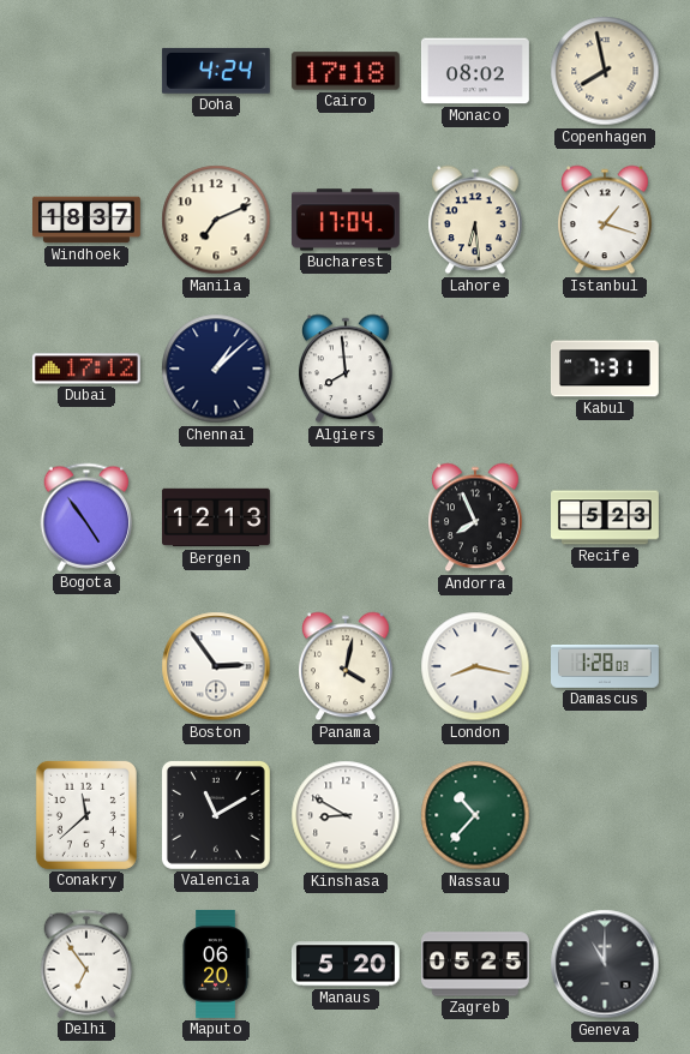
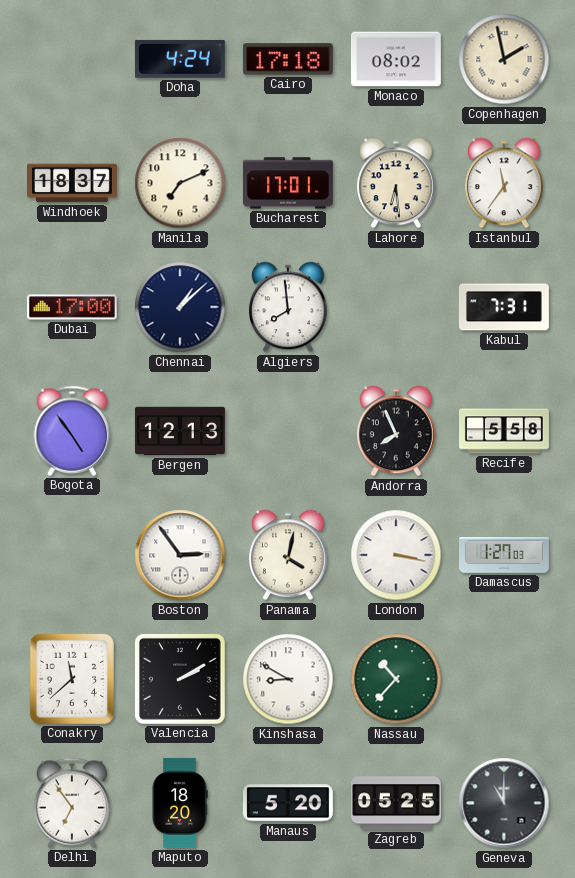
Copenhagen: 7:58 -> 1:58 (504, 59)
Bucharest: 17:04 -> 17:01 (288, 183)
Istanbul: 1:18 -> 11:36 (505, 183)
Dubai: 17:12 -> 17:00 (72, 307)
Recife: 5:23 -> 5:58 (505, 431)
London: 8:17 -> 3:17 (396, 555)
Damascus: 1:28 -> 1:27 (505, 556)
Valencia: 11:10 -> 2:10 (180, 679)
Maputo: 06:20 -> 18:20 (180, 803)
